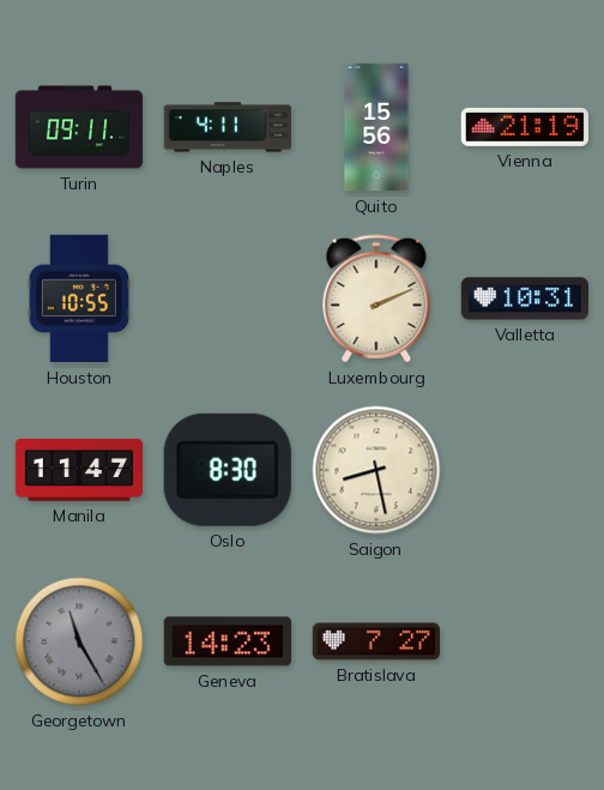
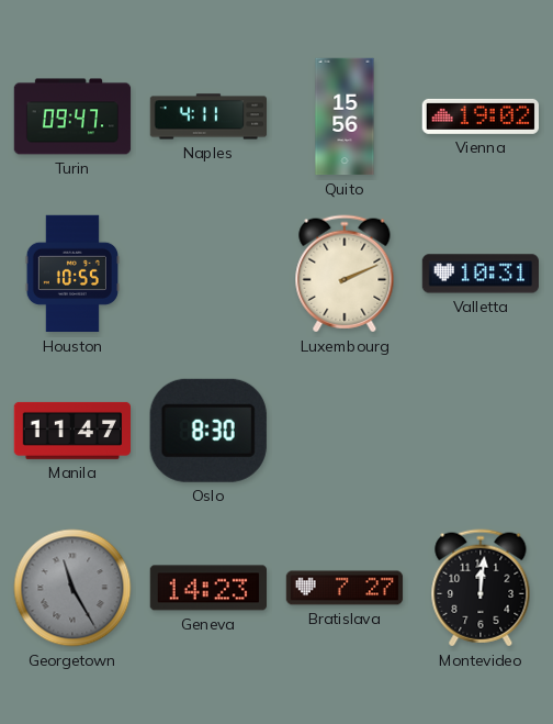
Turin: 09:11 -> 09:47 (72, 116)
Vienna: 21:19 -> 19:02 (479, 116)
Saigon: 8:28 -> none (376, 470)
Montevideo: none -> 12:01 (481, 588)
